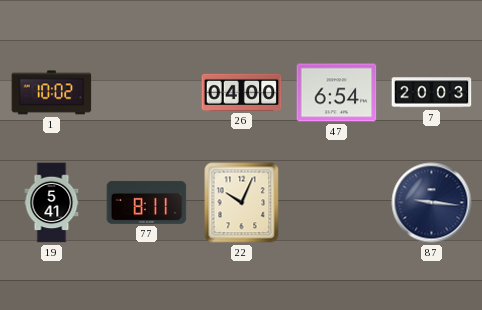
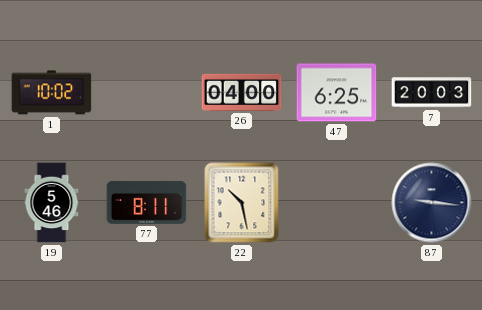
47: 6:54 -> 6:25 (337, 93)
19: 5:41 -> 5:46 (52, 203)
22: 10:04 -> 10:28 (242, 203)
